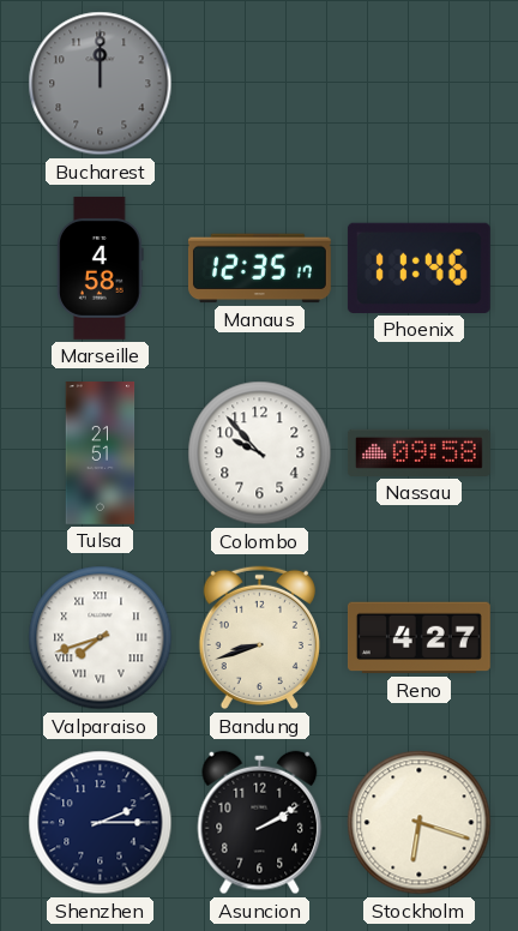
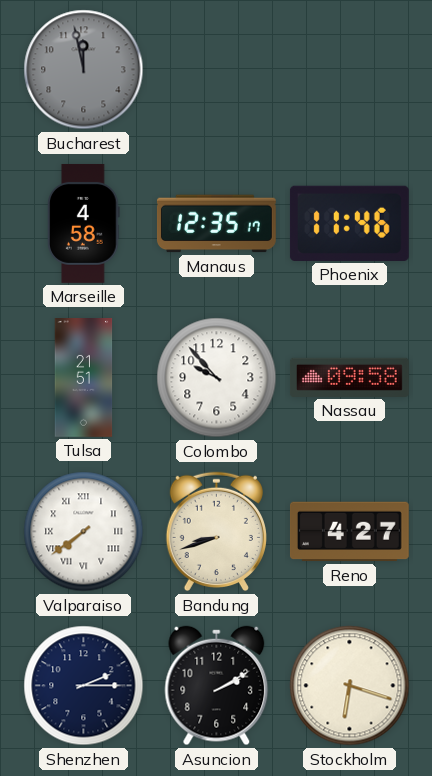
Bucharest: 12:00 -> 11:58 (84, 70)
Valparaiso: 7:42 -> 7:39 (84, 532)
